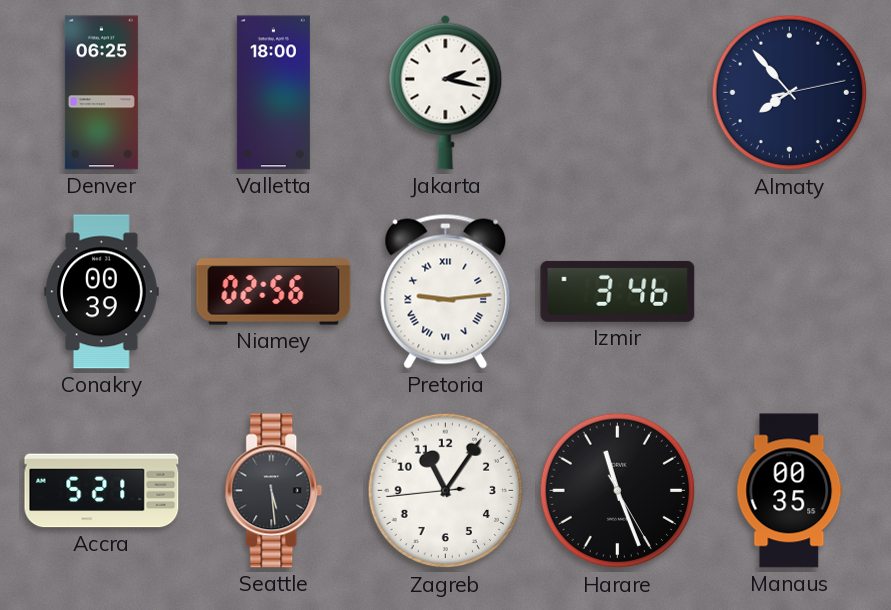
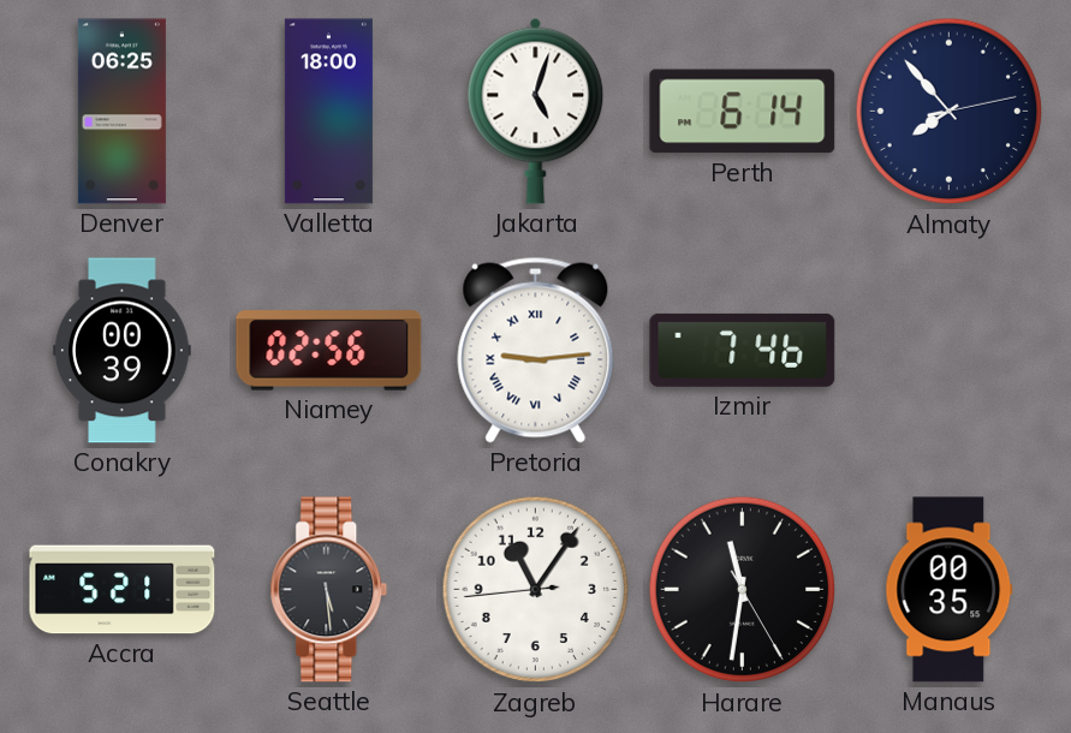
Jakarta: 2:17 -> 5:03 (536, 111)
Perth: none -> 6:14 (743, 112)
Izmir: 3:46 -> 7:46 (743, 350)
Harare: 11:26 -> 11:31 (743, 590)
